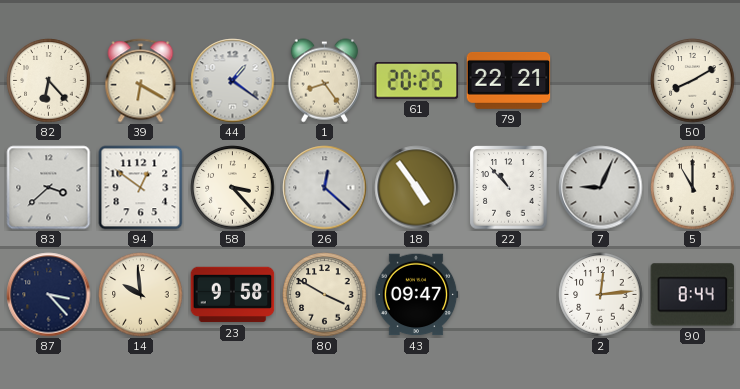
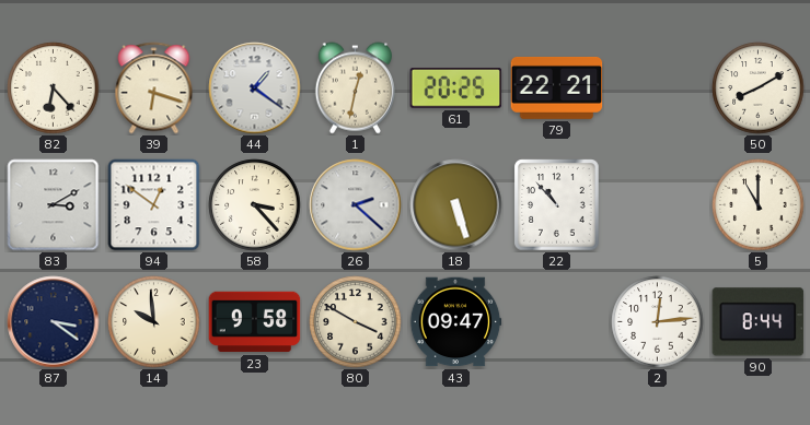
39: 6:20 -> 6:18 (154, 88)
1: 8:24 -> 12:32 (355, 88)
83: 3:38 -> 3:10 (54, 205)
26: 12:22 -> 2:22 (356, 205)
18: 4:54 -> 5:27 (456, 205)
7: 9:04 -> none (601, 188)
87: 3:23 -> 3:21 (54, 322)
